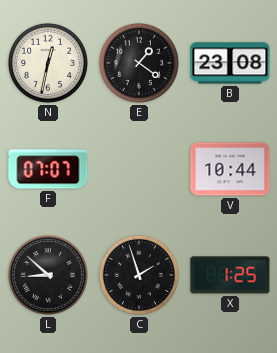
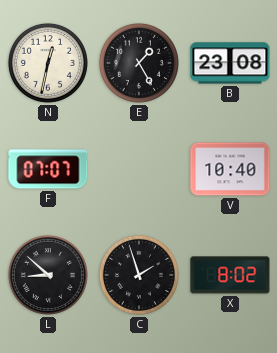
E: 1:21 -> 1:25 (139, 63)
V: 10:44 -> 10:40 (230, 169)
X: 1:25 -> 8:02 (230, 275)
